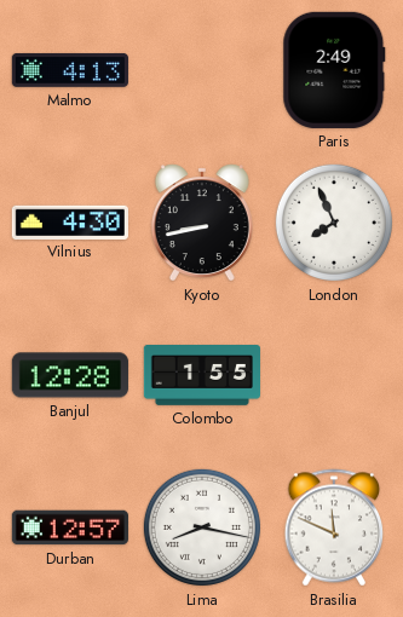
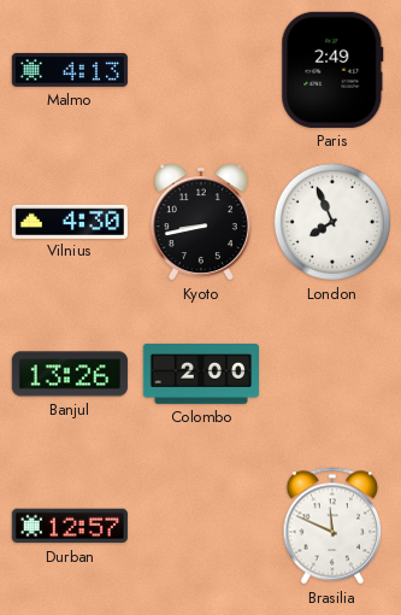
Banjul: 12:28 -> 13:26 (70, 374)
Colombo: 1:55 -> 2:00 (200, 375)
Lima: 8:17 -> none (202, 527)
